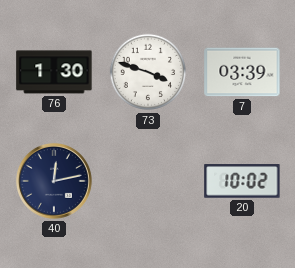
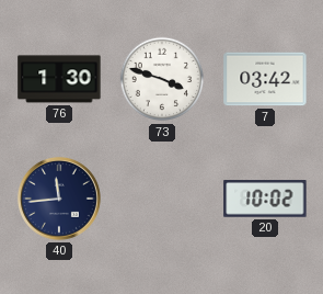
7: 03:39 -> 03:42 (265, 79)
40: 12:13 -> 11:44 (59, 199)
